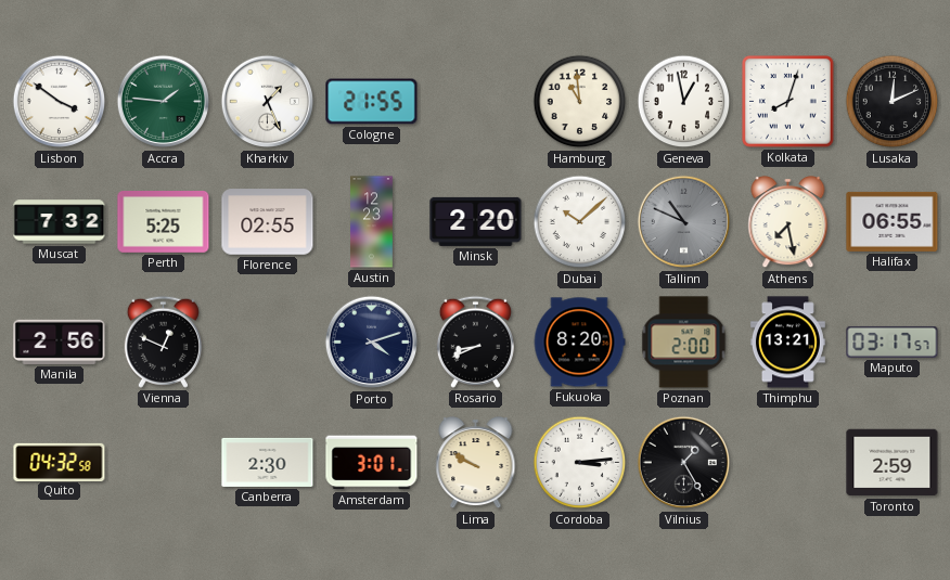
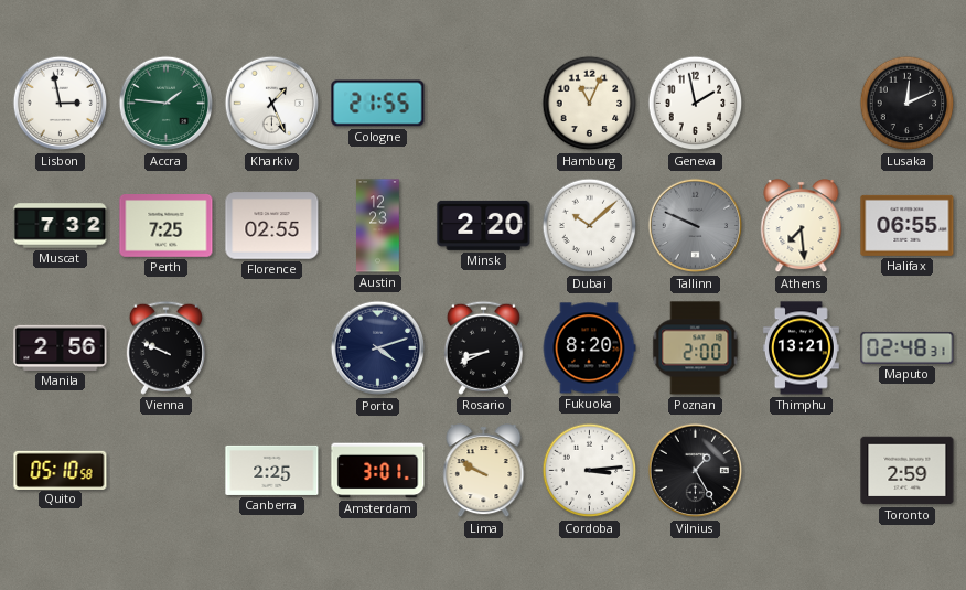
Lisbon: 3:51 -> 2:58 (61, 104)
Hamburg: 10:59 -> 11:04 (590, 104)
Geneva: 12:58 -> 1:58 (696, 104)
Kolkata: 8:03 -> none (788, 102)
Perth: 5:25 -> 7:25 (167, 226)
Tallinn: 10:49 -> 9:49 (696, 226)
Athens: 7:28 -> 7:29 (802, 227)
Vienna: 12:49 -> 9:49 (165, 347)
Maputo: 03:17 -> 02:48 (908, 347)
Quito: 04:32 -> 05:10 (61, 470)
Canberra: 2:30 -> 2:25 (272, 470)
